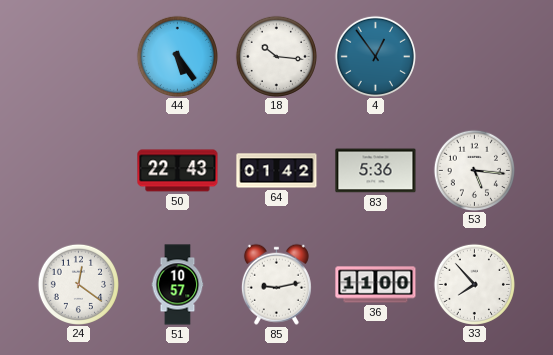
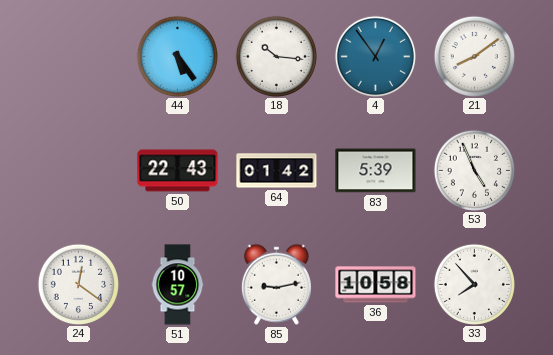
21: none -> 8:09 (474, 56)
83: 5:36 -> 5:39 (376, 171)
53: 5:16 -> 4:56 (474, 170)
36: 11:00 -> 10:58 (376, 285)
